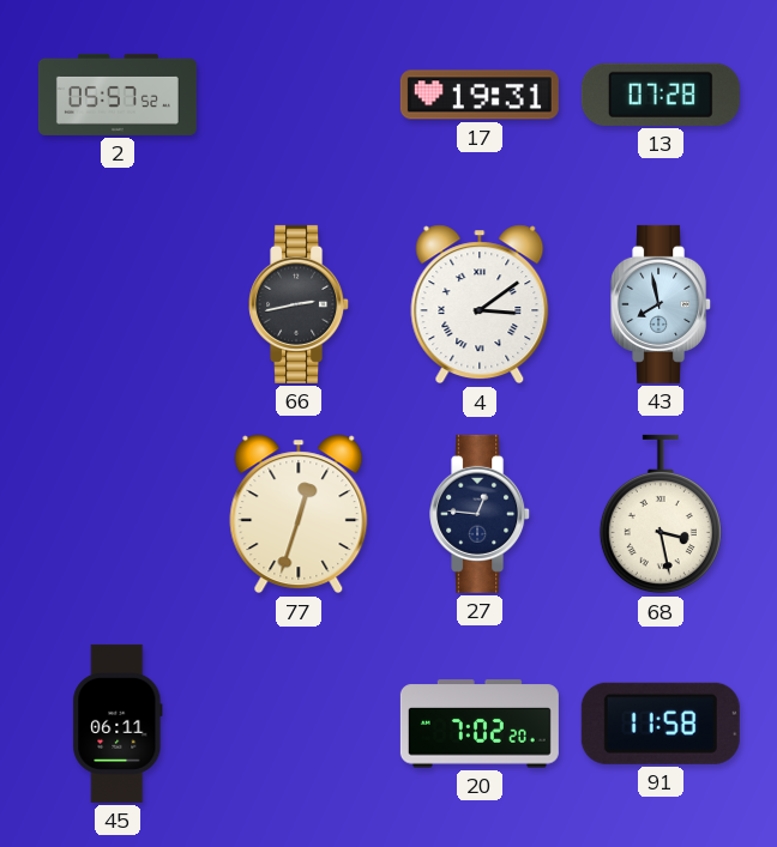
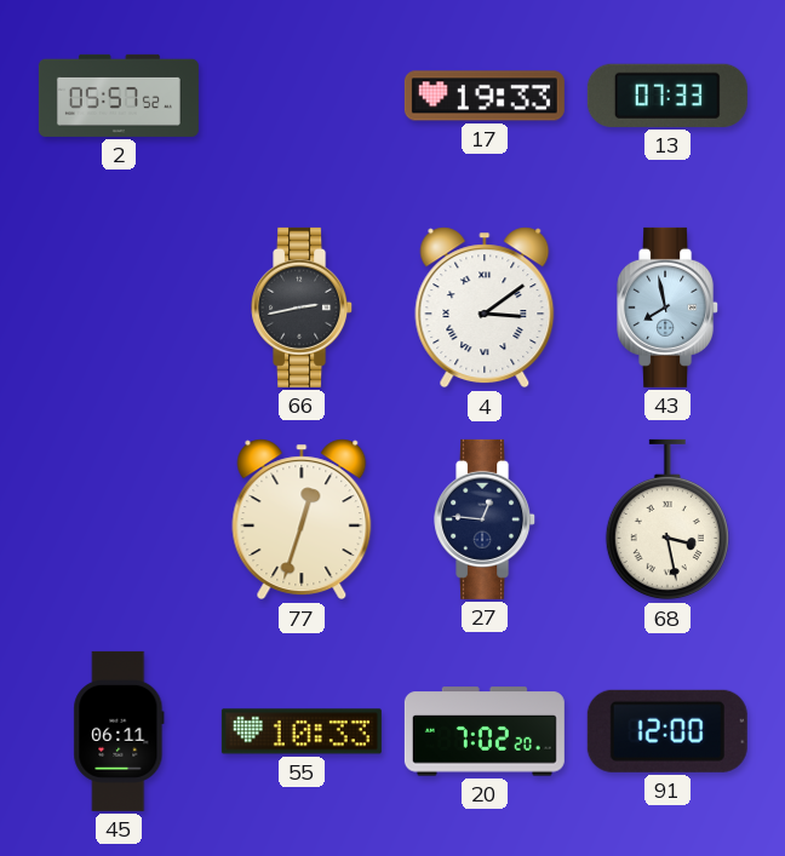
17: 19:31 -> 19:33 (485, 96)
13: 07:28 -> 07:33 (667, 96)
55: none -> 10:33 (302, 731)
91: 11:58 -> 12:00 (667, 731)
